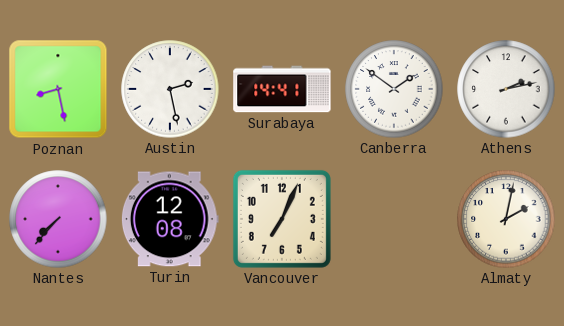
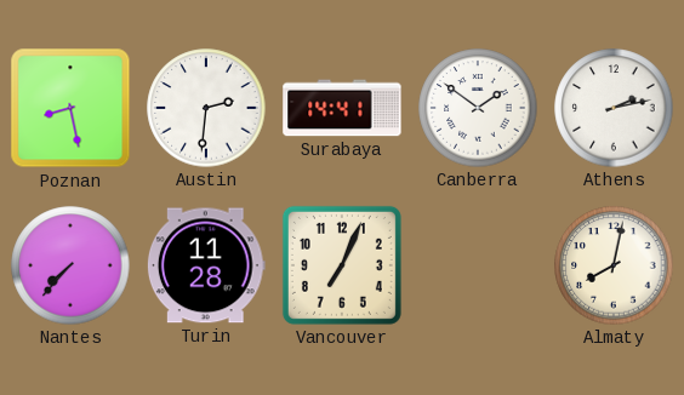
Austin: 2:28 -> 2:31 (206, 108)
Turin: 12:08 -> 11:28 (206, 265)
Almaty: 2:02 -> 8:02 (614, 265)
